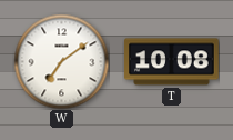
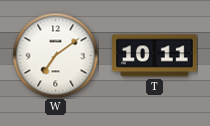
T: 10:08 -> 10:11 (155, 56)
